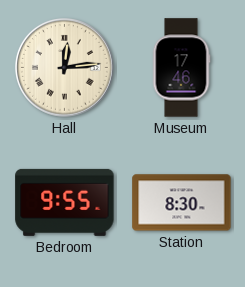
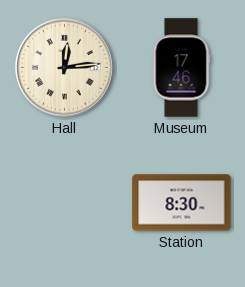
Bedroom: 9:55 -> none (65, 202)
